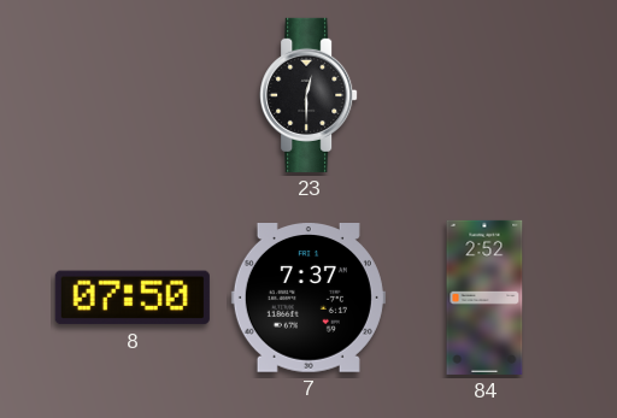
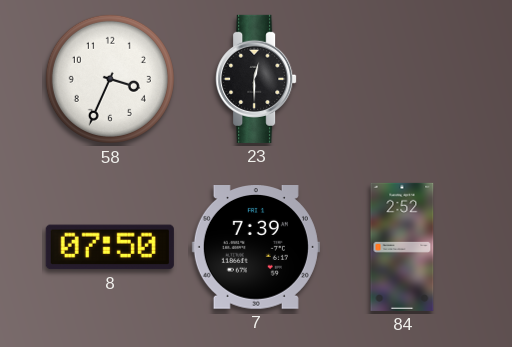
58: none -> 3:34 (110, 79)
7: 7:37 -> 7:39 (256, 248)
